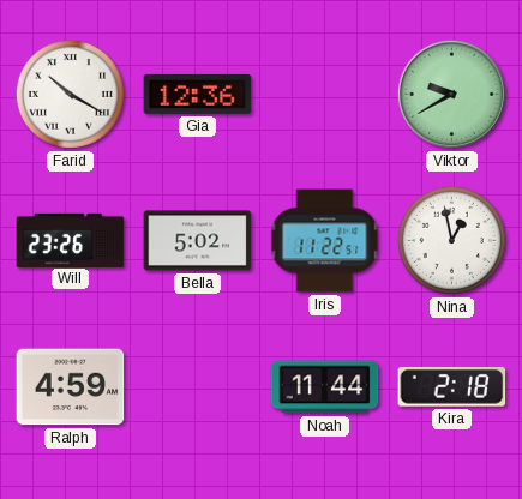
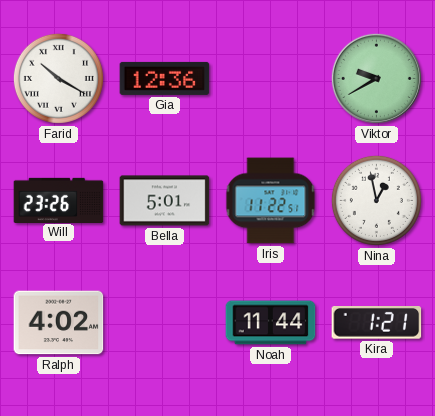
Bella: 5:02 -> 5:01 (165, 201)
Ralph: 4:59 -> 4:02 (59, 323)
Kira: 2:18 -> 1:21 (377, 323)
